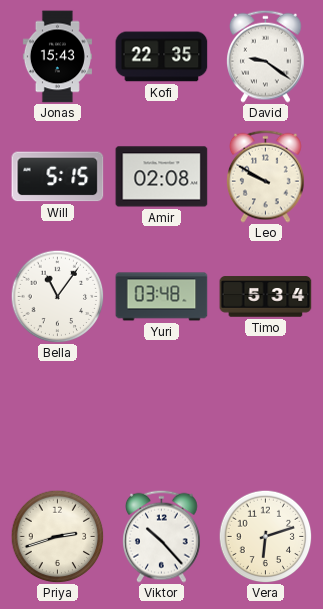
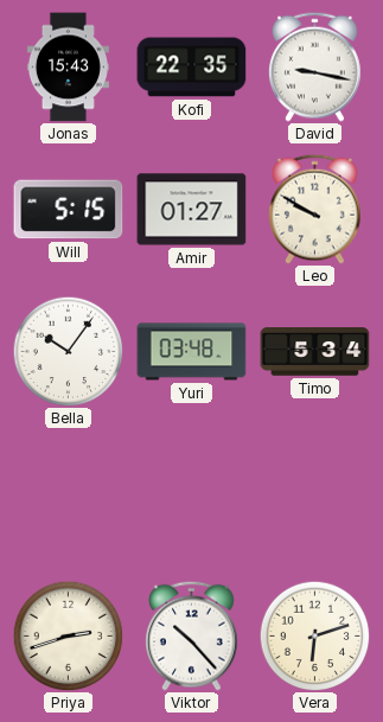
David: 9:21 -> 9:17 (315, 66)
Amir: 02:08 -> 01:27 (192, 210)
Bella: 11:06 -> 10:06 (68, 351)
